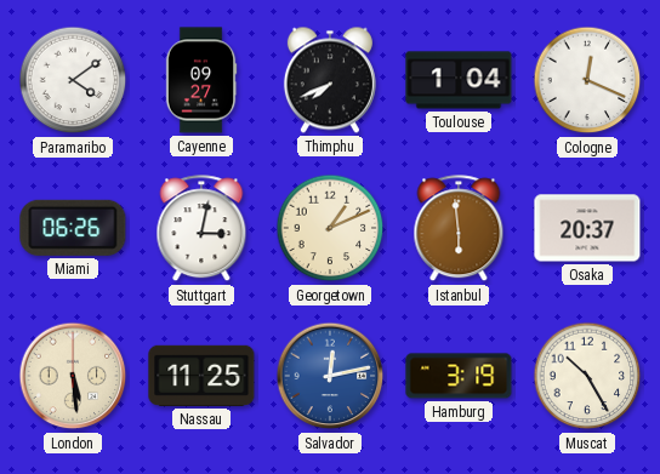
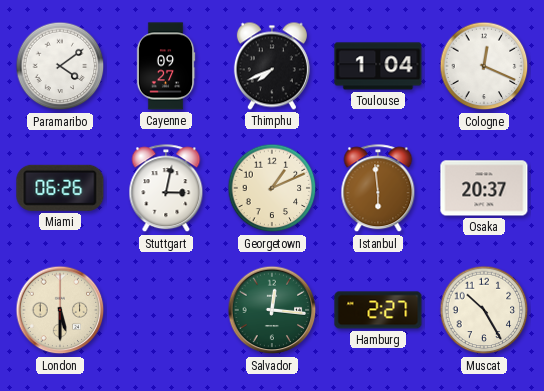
London: 5:29 -> 5:30 (60, 310)
Nassau: 11:25 -> none (201, 376)
Salvador: 12:13 -> 12:16 (272, 310)
Salvador dial: blue -> green (272, 310)
Hamburg: 3:19 -> 2:27 (378, 310)
